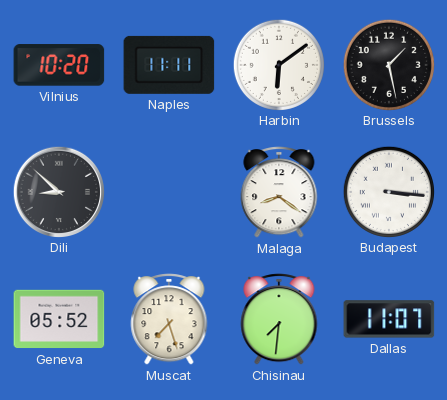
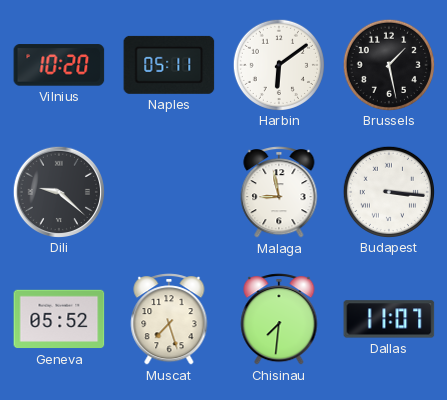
Naples: 11:11 -> 05:11 (169, 65)
Dili: 8:52 -> 9:22 (58, 191)
Malaga: 8:21 -> 8:58 (279, 192)
